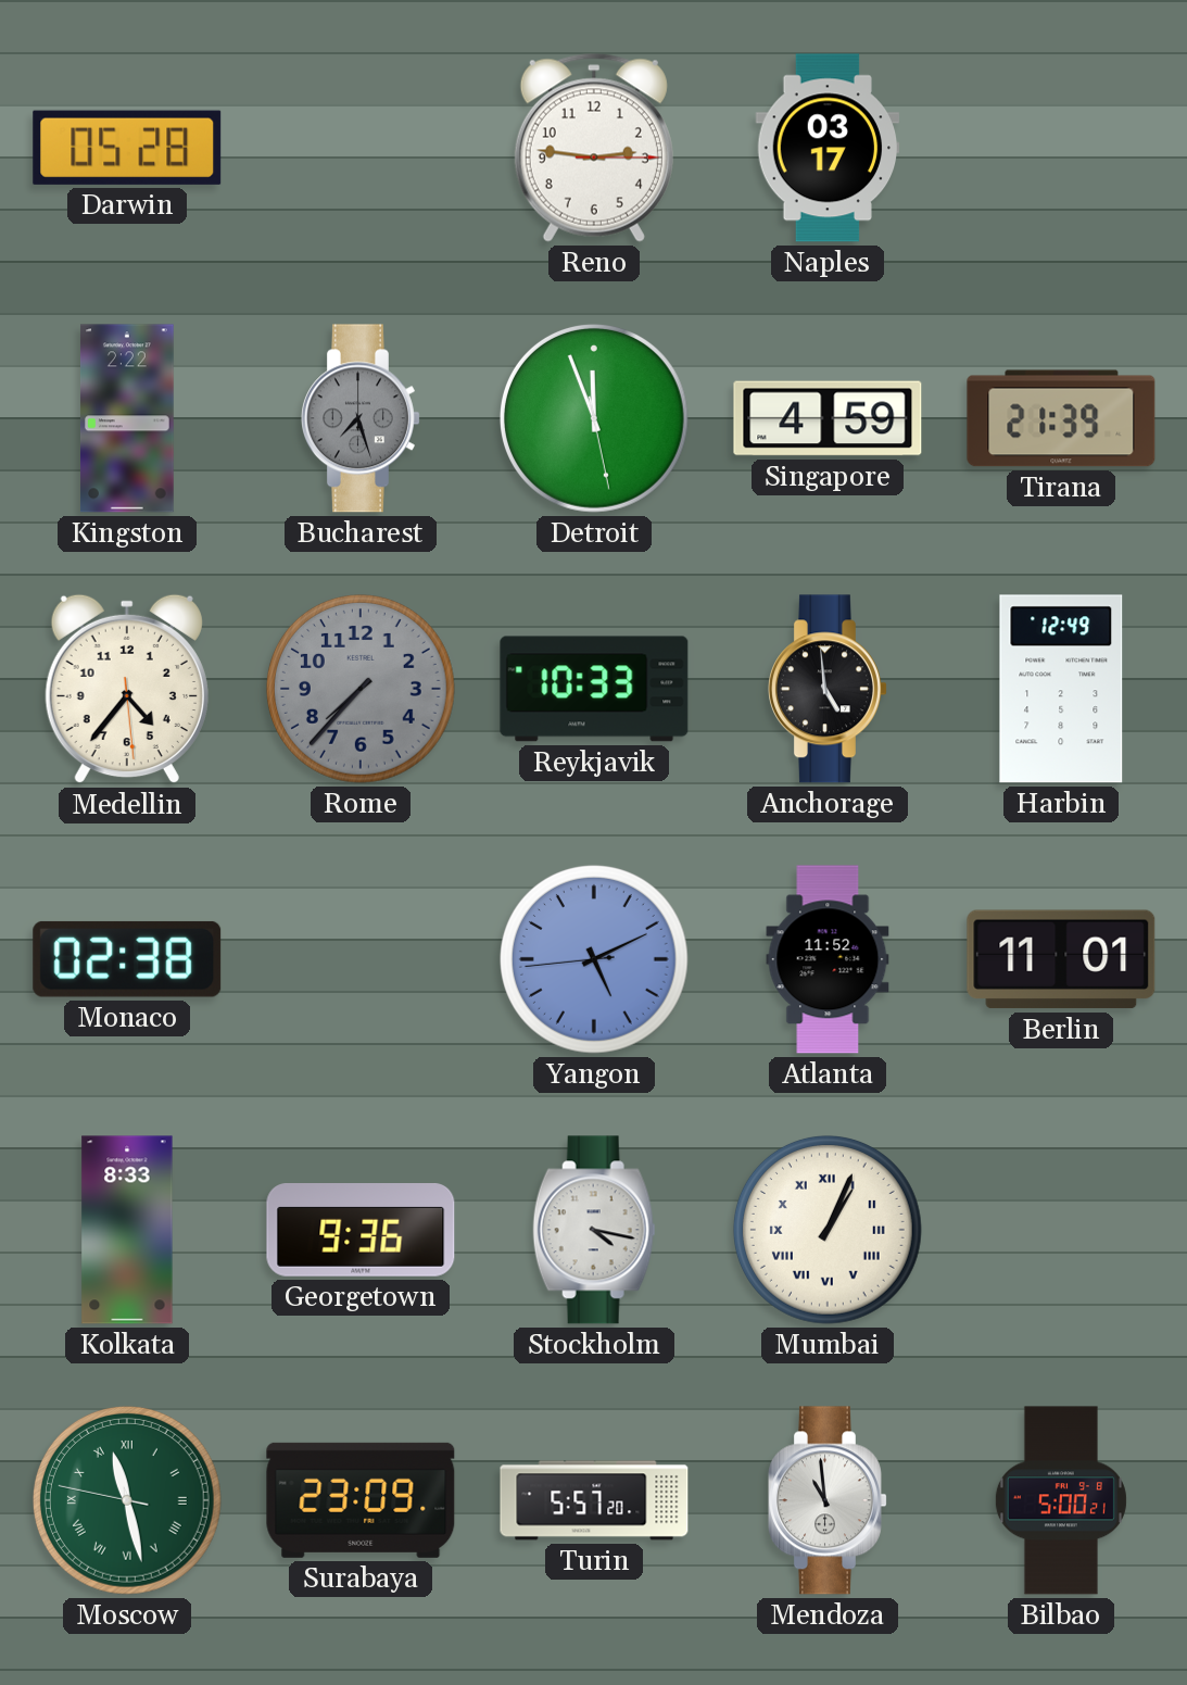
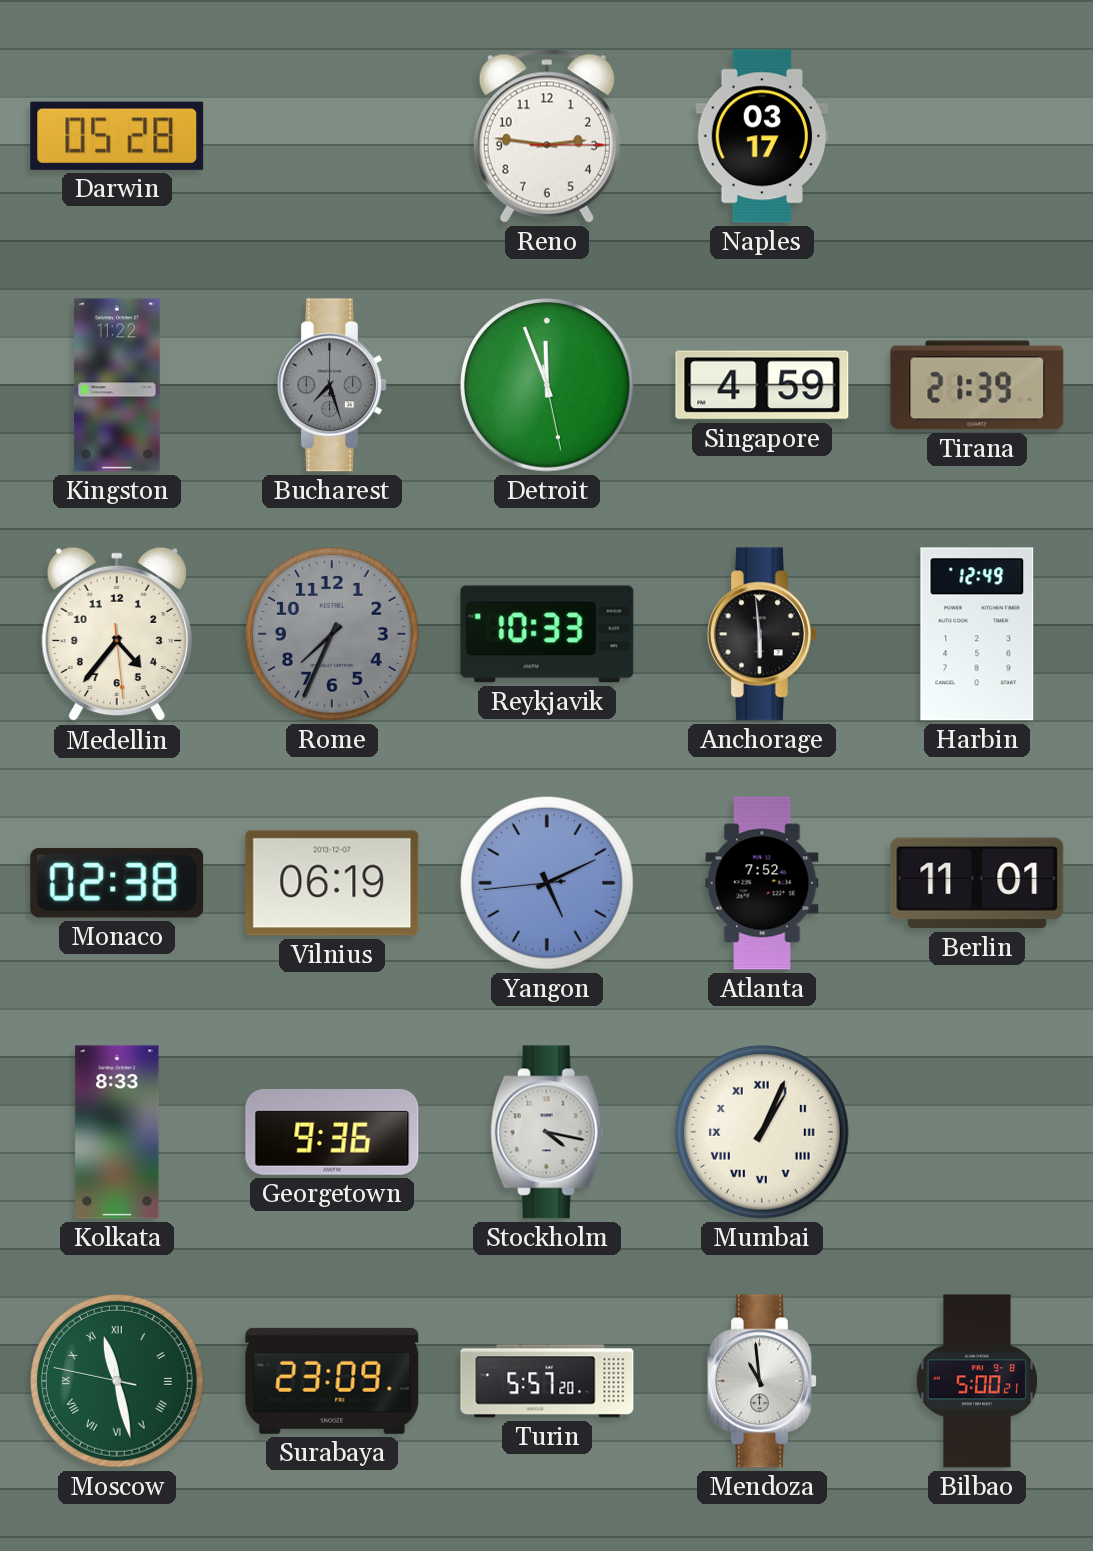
Kingston: 2:22 -> 11:22 (118, 385)
Rome: 7:37 -> 7:34 (332, 634)
Anchorage: 4:59 -> 5:59 (763, 634)
Vilnius: none -> 06:19 (332, 883)
Atlanta: 11:52 -> 7:52 (762, 883)
